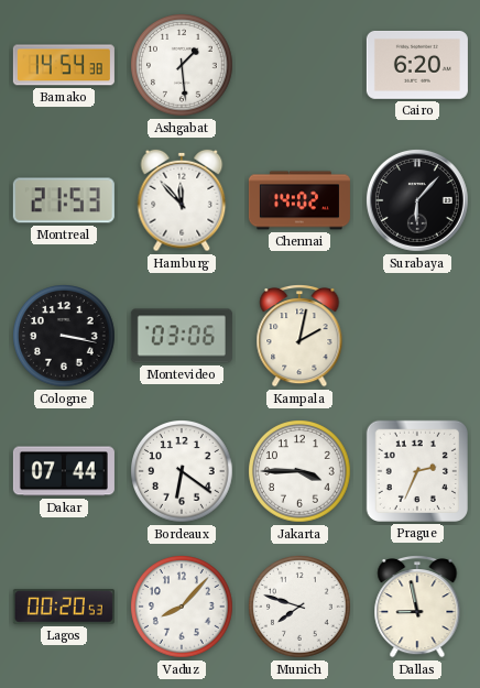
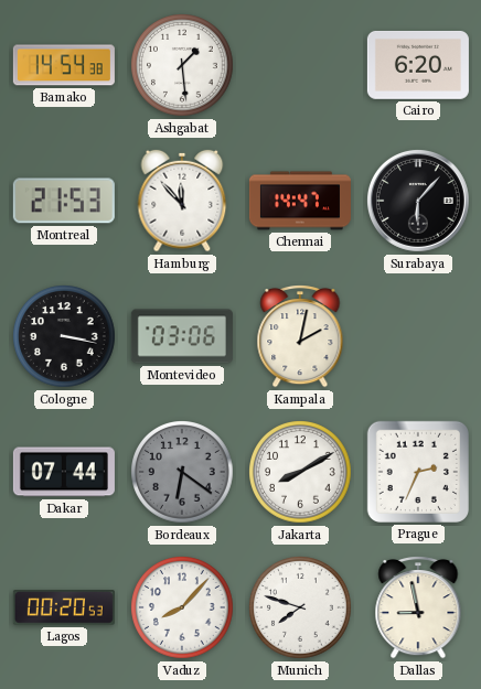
Chennai: 14:02 -> 14:47 (300, 201)
Bordeaux dial: white -> grey (183, 473)
Jakarta: 3:45 -> 8:10 (301, 473)
